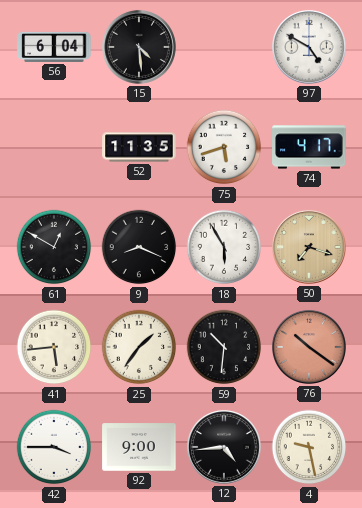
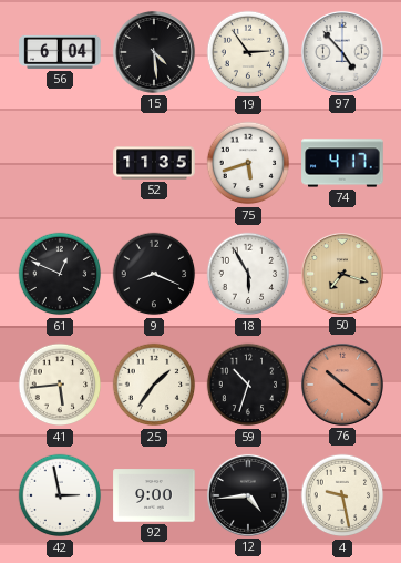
19: none -> 2:54 (248, 52)
97: 4:50 -> 4:53 (342, 52)
61: 12:50 -> 12:49 (60, 274)
59: 10:31 -> 10:33 (248, 385)
42: 3:45 -> 2:58 (60, 495)
